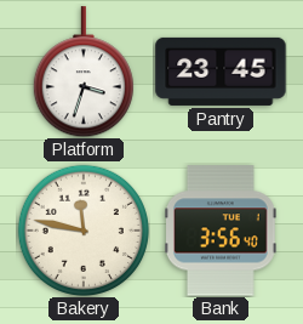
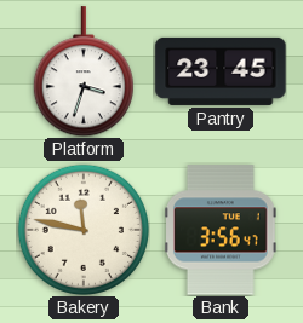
Bank: 3:56:40 -> 3:56:47 (222, 230)
